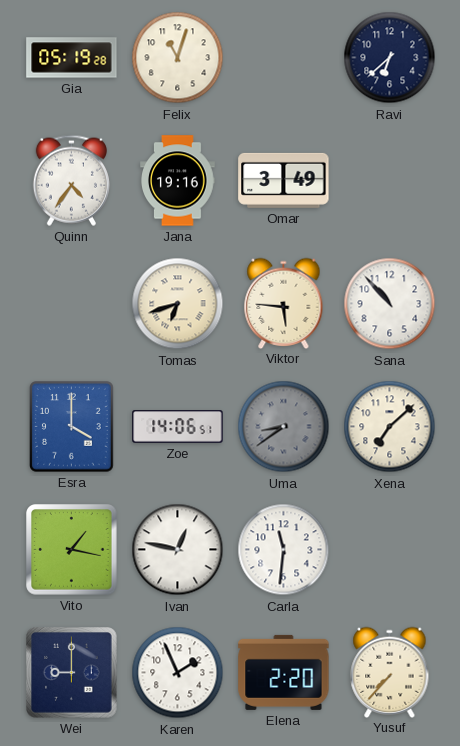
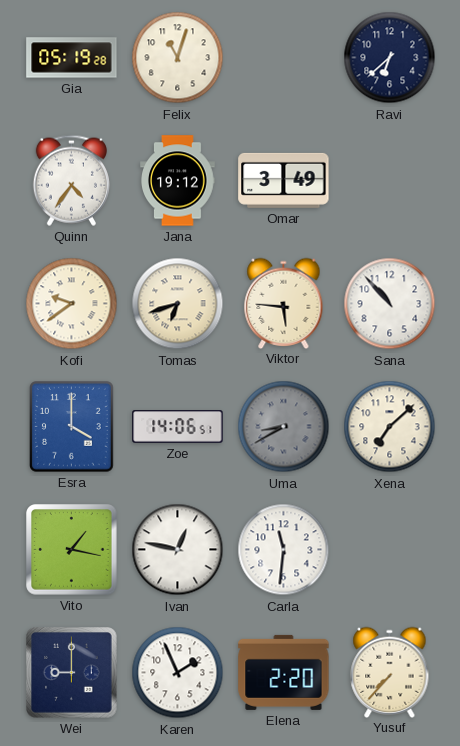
Jana: 19:16 -> 19:12 (178, 181)
Kofi: none -> 9:39 (72, 304)
Uma: 8:39 -> 8:40 (284, 427)
